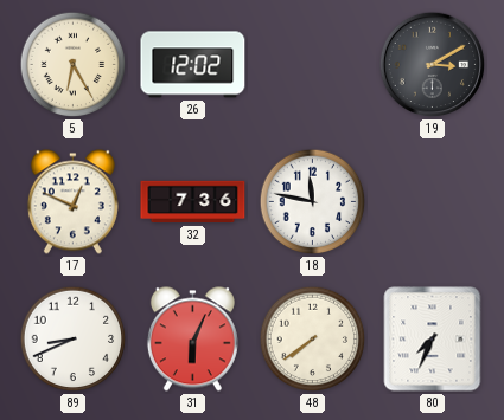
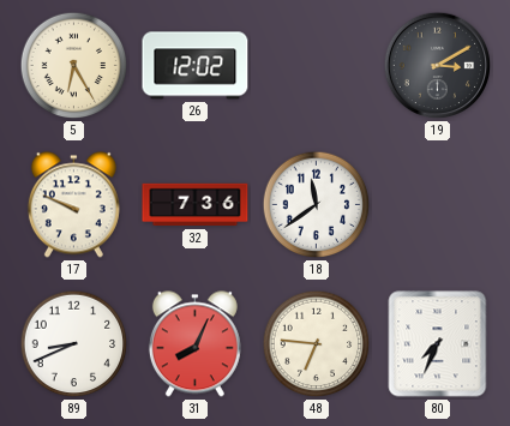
17: 12:49 -> 9:49 (73, 205)
18: 11:47 -> 11:39 (317, 205)
31: 6:04 -> 8:04 (194, 344)
48: 7:39 -> 6:46 (317, 344)
